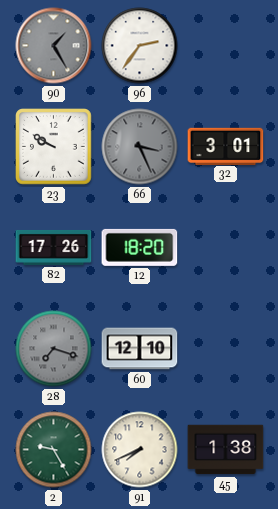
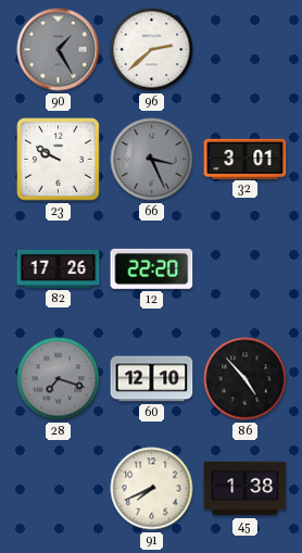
96: 2:36 -> 2:38 (152, 50)
12: 18:20 -> 22:20 (152, 268)
86: none -> 4:53 (246, 379)
2: 9:25 -> none (54, 450)
